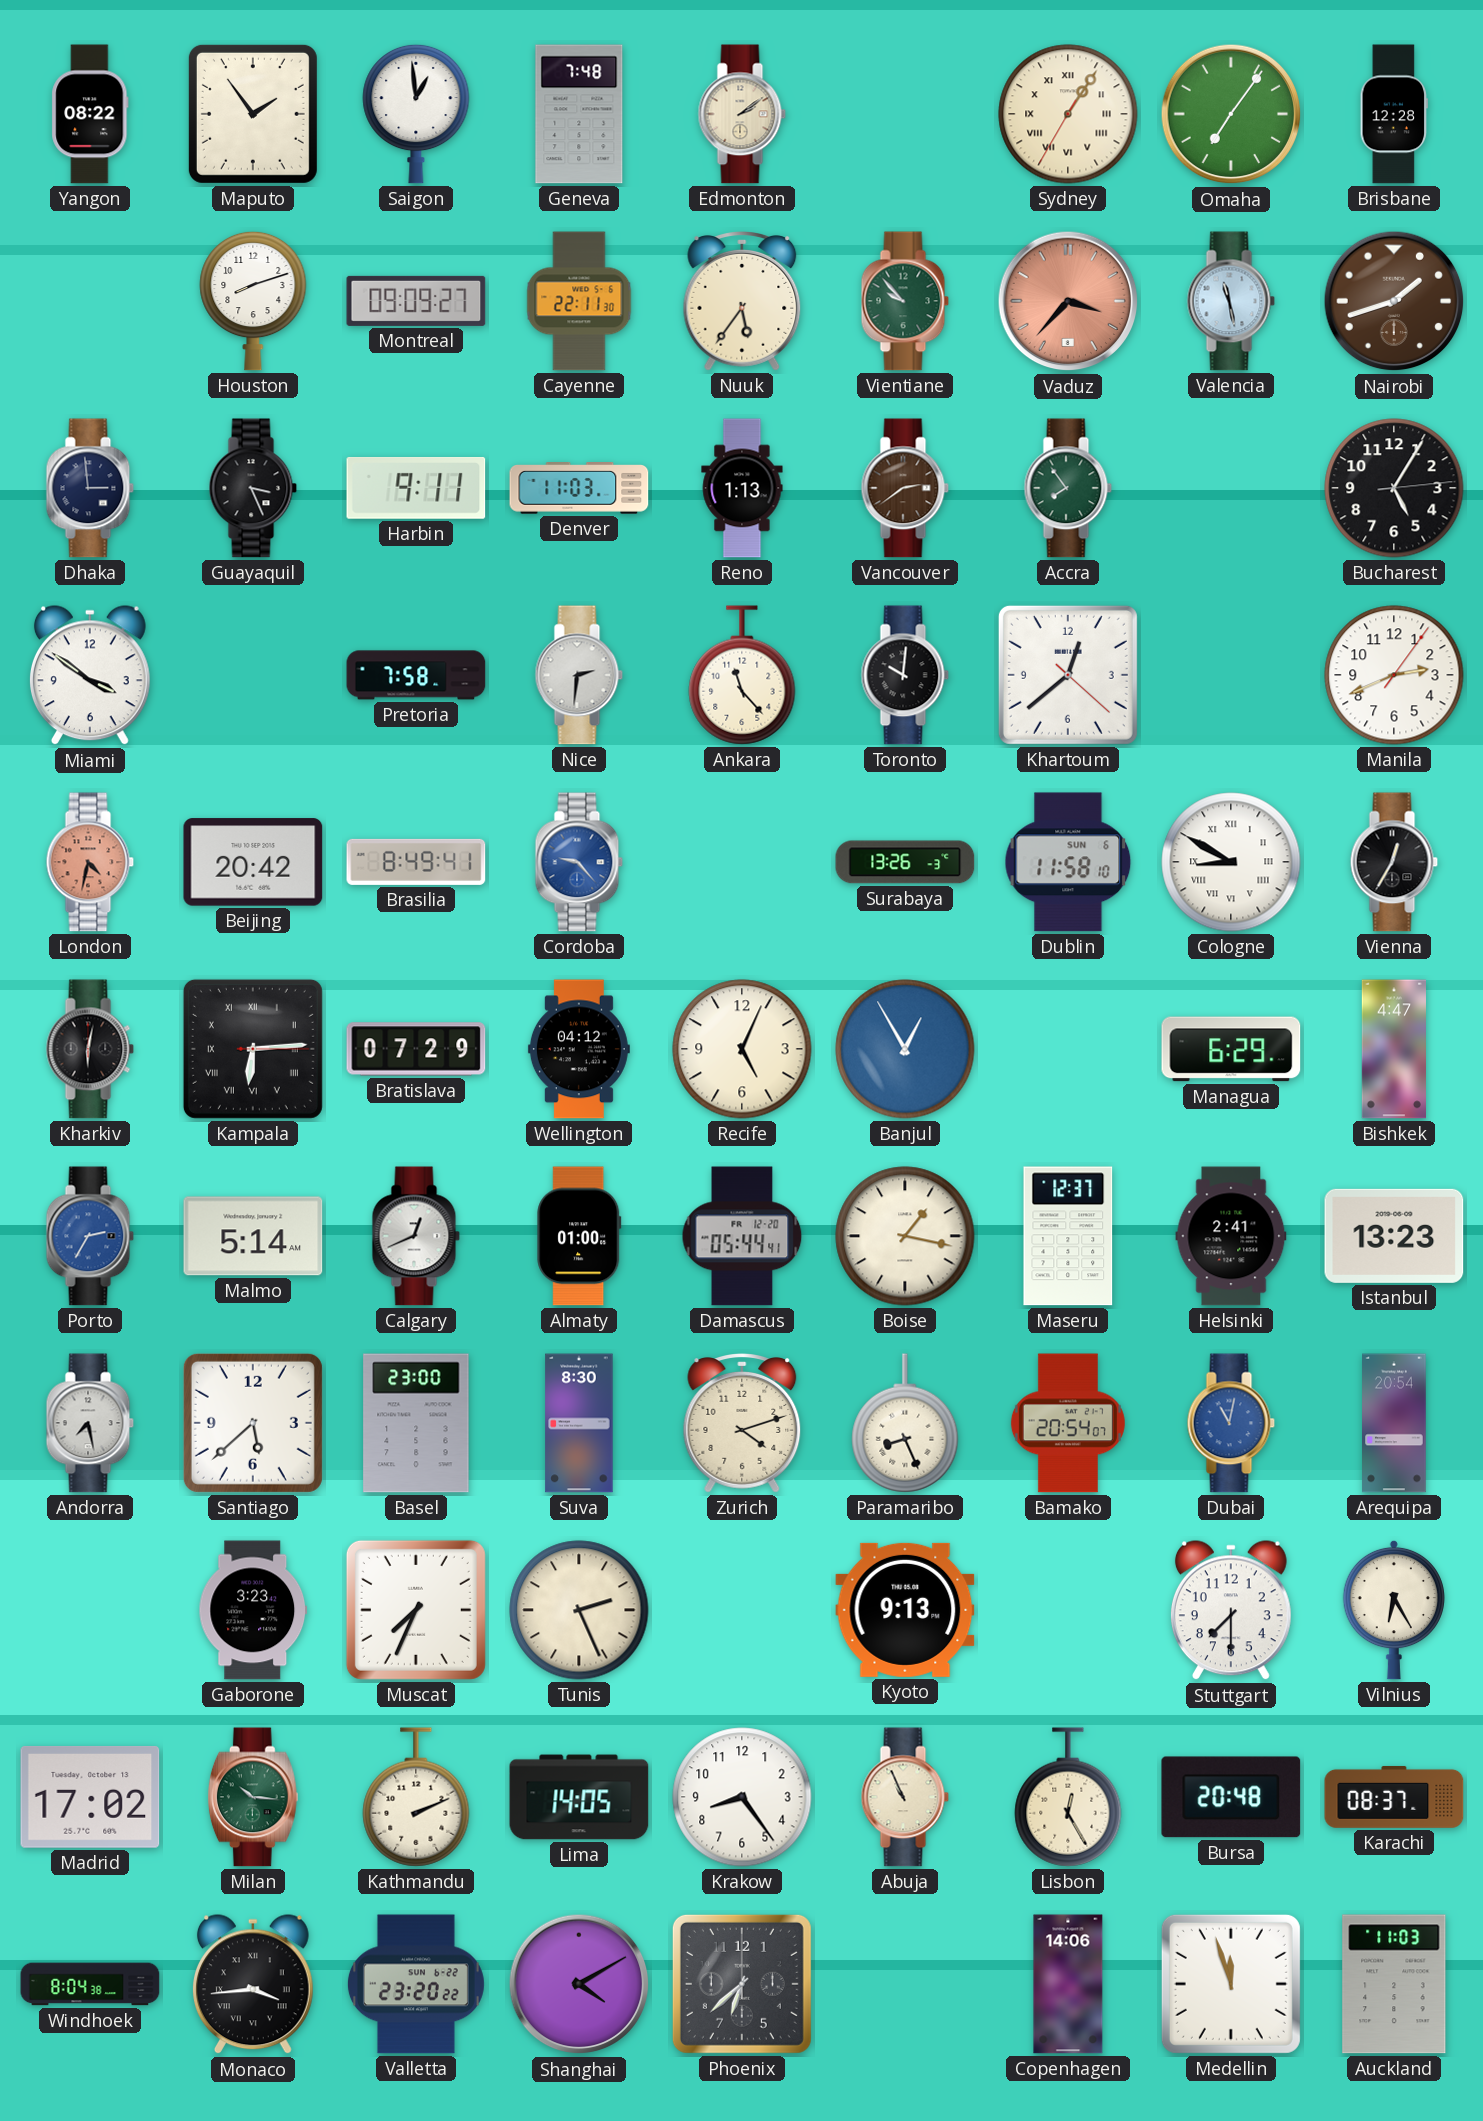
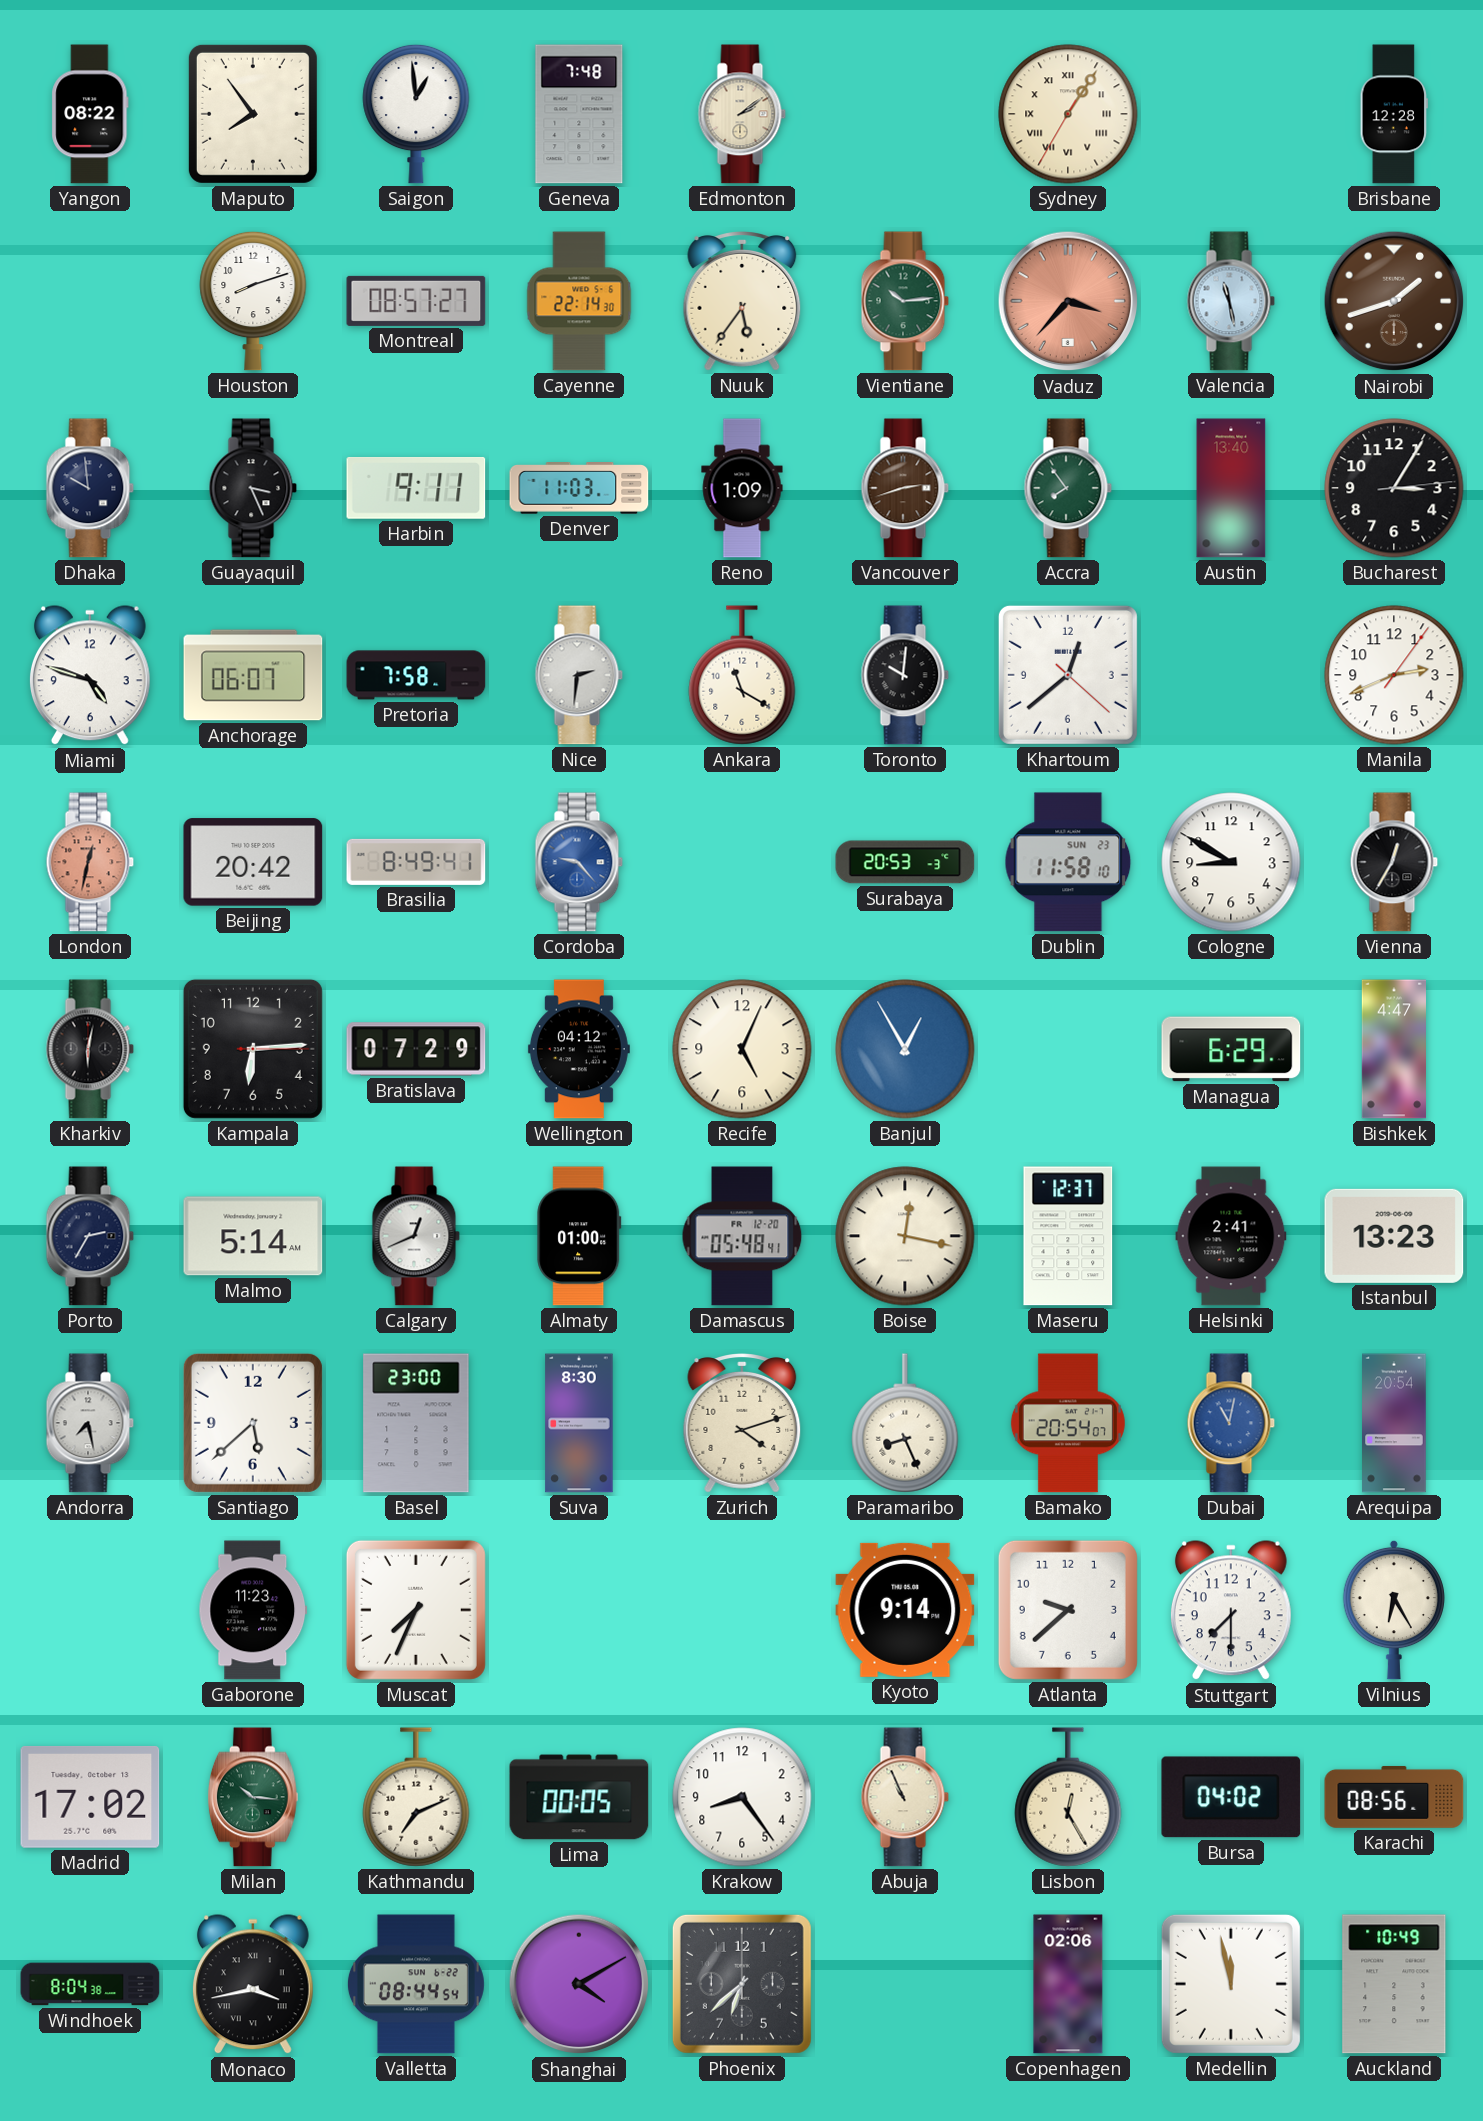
Maputo: 1:54 -> 7:54 (253, 114)
Omaha: 7:06 -> none (1231, 114)
Montreal: 09:09 -> 08:57 (416, 301)
Cayenne: 22:11 -> 22:14 (579, 301)
Vientiane: 9:53 -> 10:14 (905, 301)
Dhaka: 2:59 -> 9:59 (90, 488)
Reno: 1:13 -> 1:09 (742, 488)
Vancouver: 2:39 -> 2:42 (905, 488)
Austin: none -> 13:40 (1231, 488)
Bucharest: 5:05 -> 3:05 (1394, 488)
Miami: 3:51 -> 4:48 (90, 676)
Anchorage: none -> 06:07 (253, 675)
Ankara: 11:23 -> 11:20 (742, 675)
London: 4:32 -> 12:32 (90, 862)
Surabaya: 13:26 -> 20:53 (905, 862)
Dublin date: SUN 6 -> SUN 23 (1068, 862)
Cologne numerals: Roman -> Arabic (1231, 862)
Kampala numerals: Roman -> Arabic (253, 1049)
Porto dial: blue -> navy (90, 1236)
Damascus: 05:44 -> 05:48 (742, 1236)
Boise: 1:17 -> 12:17 (905, 1236)
Gaborone: 3:23 -> 11:23 (253, 1610)
Tunis: 2:26 -> none (579, 1610)
Kyoto: 9:13 -> 9:14 (905, 1610)
Atlanta: none -> 9:38 (1068, 1610)
Kathmandu: 2:11 -> 7:11 (416, 1797)
Lima: 14:05 -> 00:05 (579, 1797)
Bursa: 20:48 -> 04:02 (1231, 1797)
Karachi: 08:37 -> 08:56 (1394, 1797)
Monaco: 3:44 -> 3:43 (253, 1985)
Valletta: 23:20 -> 08:44 (416, 1984)
Copenhagen: 14:06 -> 02:06 (1068, 1984)
Medellin: 11:57 -> 11:58 (1231, 1984)
Auckland: 11:03 -> 10:49 (1394, 1984)
